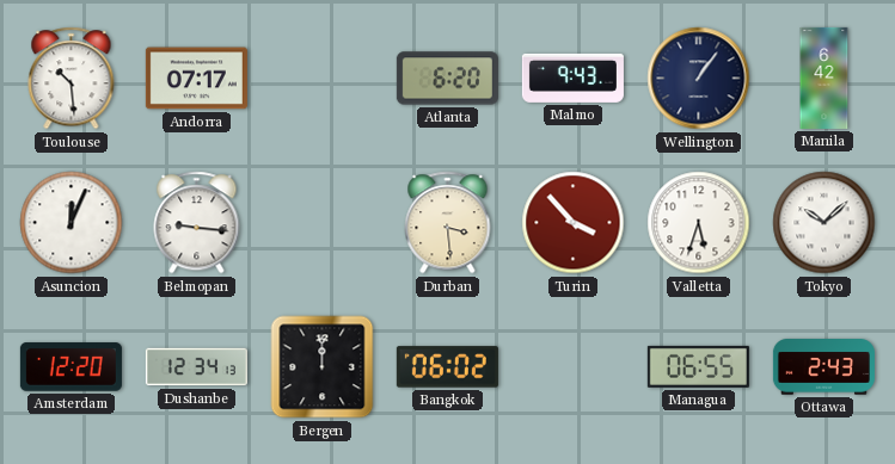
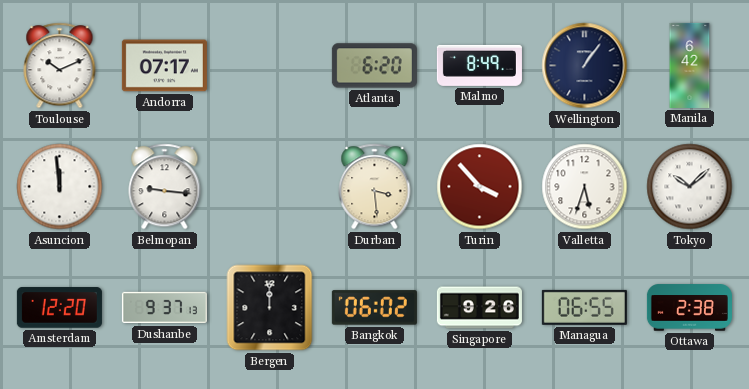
Toulouse: 10:29 -> 10:11 (60, 66)
Malmo: 9:43 -> 8:49 (479, 65)
Asuncion: 12:04 -> 11:59 (60, 187)
Dushanbe: 12:34 -> 9:37 (164, 308)
Singapore: none -> 9:26 (479, 308)
Ottawa: 2:43 -> 2:38 (689, 308)
